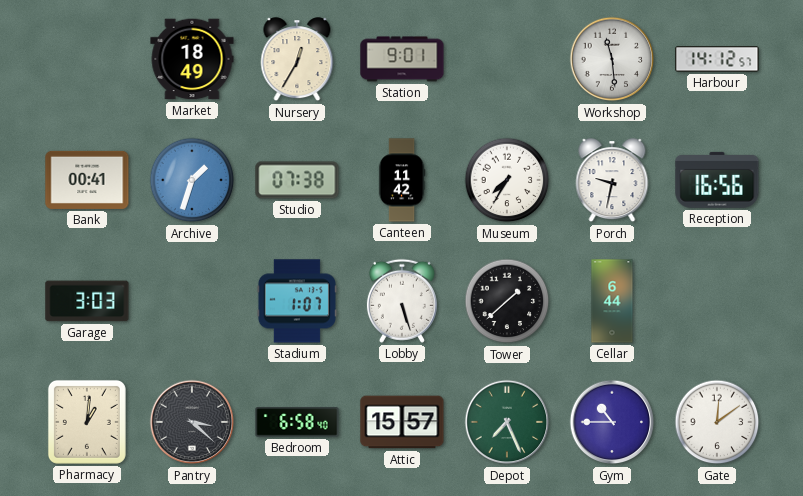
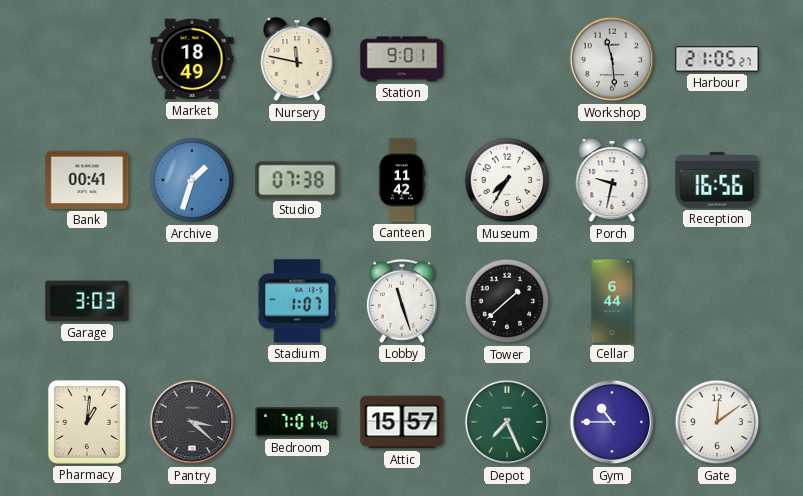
Nursery: 12:35 -> 11:47 (297, 60)
Harbour: 14:12 -> 21:05 (717, 59)
Lobby: 5:27 -> 11:27 (402, 301)
Bedroom: 6:58 -> 7:01 (297, 422)
